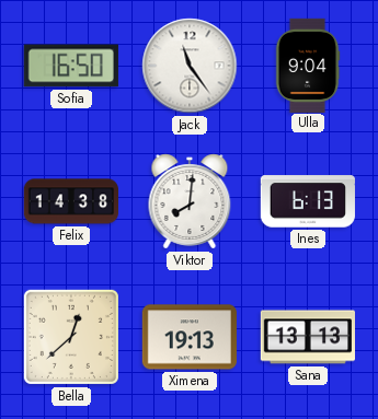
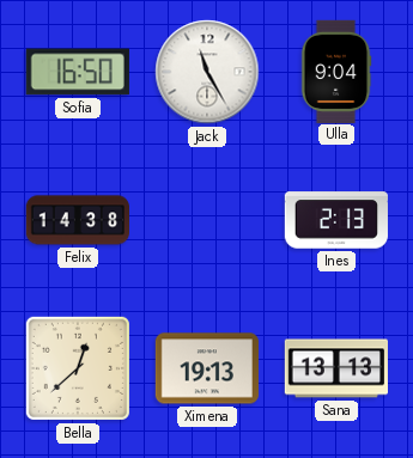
Jack: 11:24 -> 11:25 (207, 72)
Viktor: 8:01 -> none (190, 201)
Ines: 6:13 -> 2:13 (335, 220)
